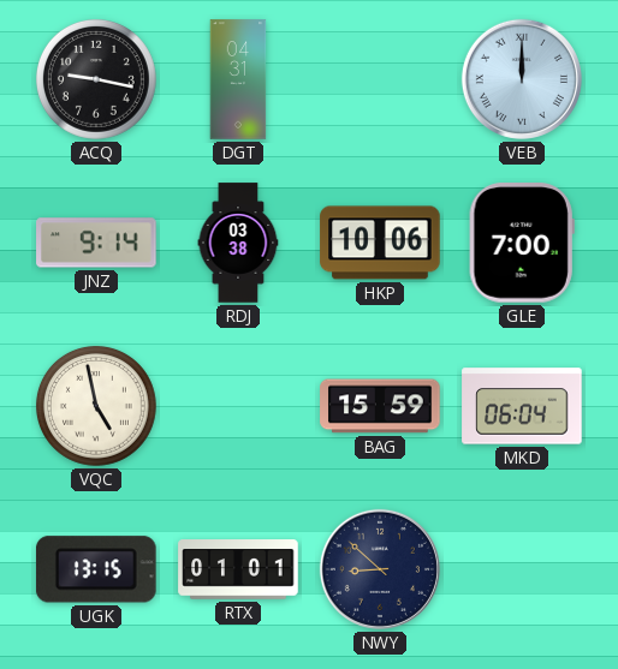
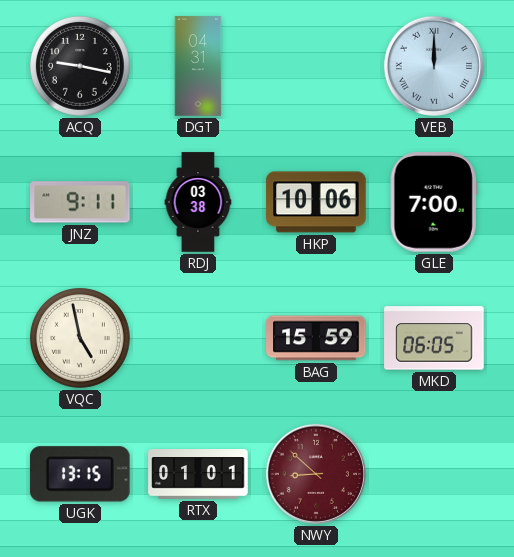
JNZ: 9:14 -> 9:11 (80, 202)
MKD: 06:04 -> 06:05 (434, 338)
NWY dial: navy -> burgundy (316, 474)
